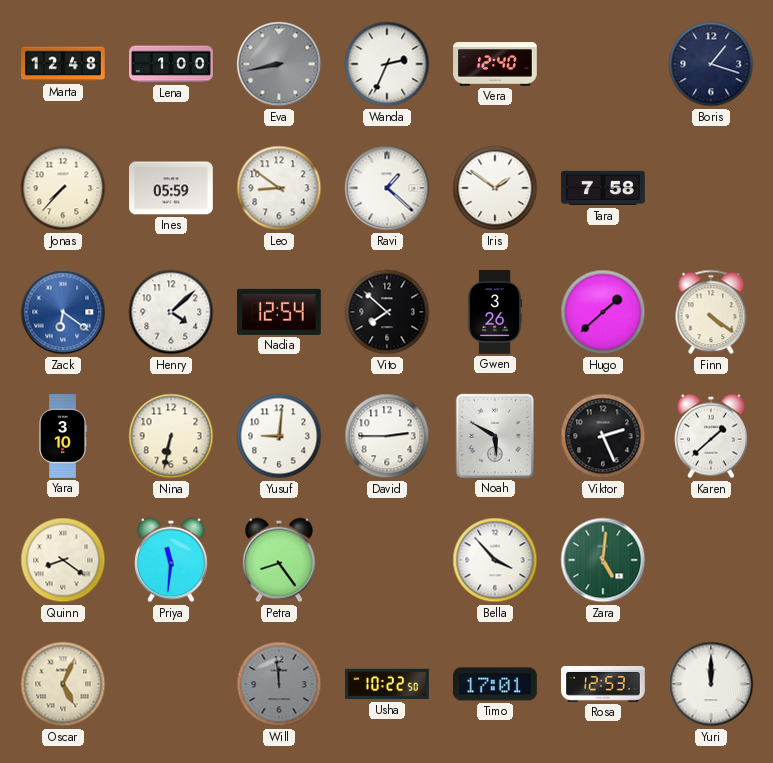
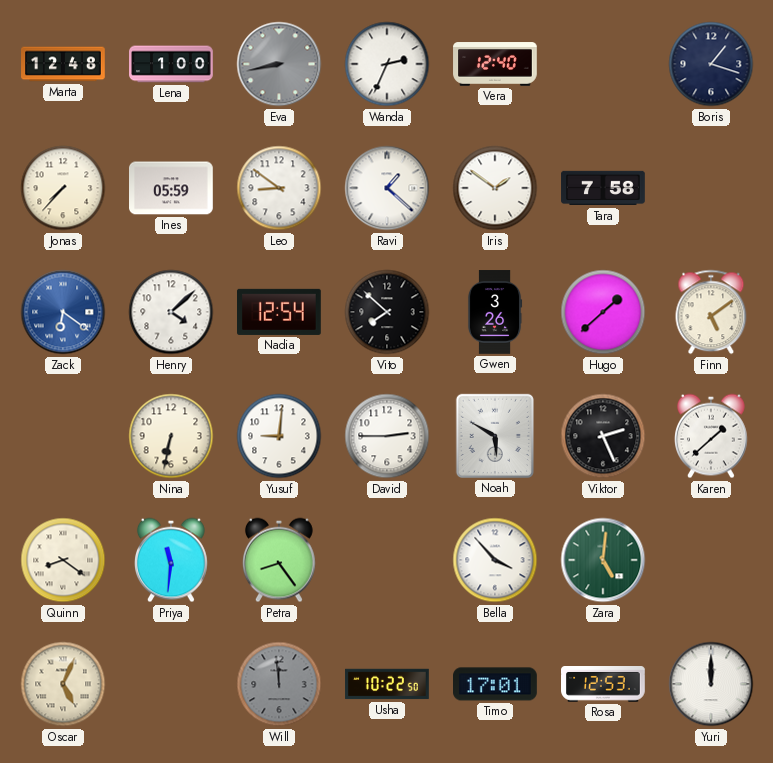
Finn: 4:21 -> 5:09 (711, 312)
Yara: 3:10 -> none (63, 436)
